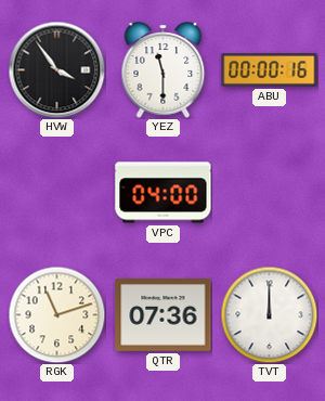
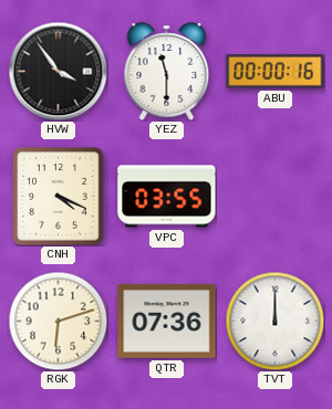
CNH: none -> 4:19 (59, 197)
VPC: 04:00 -> 03:55 (167, 197)
RGK: 11:12 -> 6:12 (58, 321)
